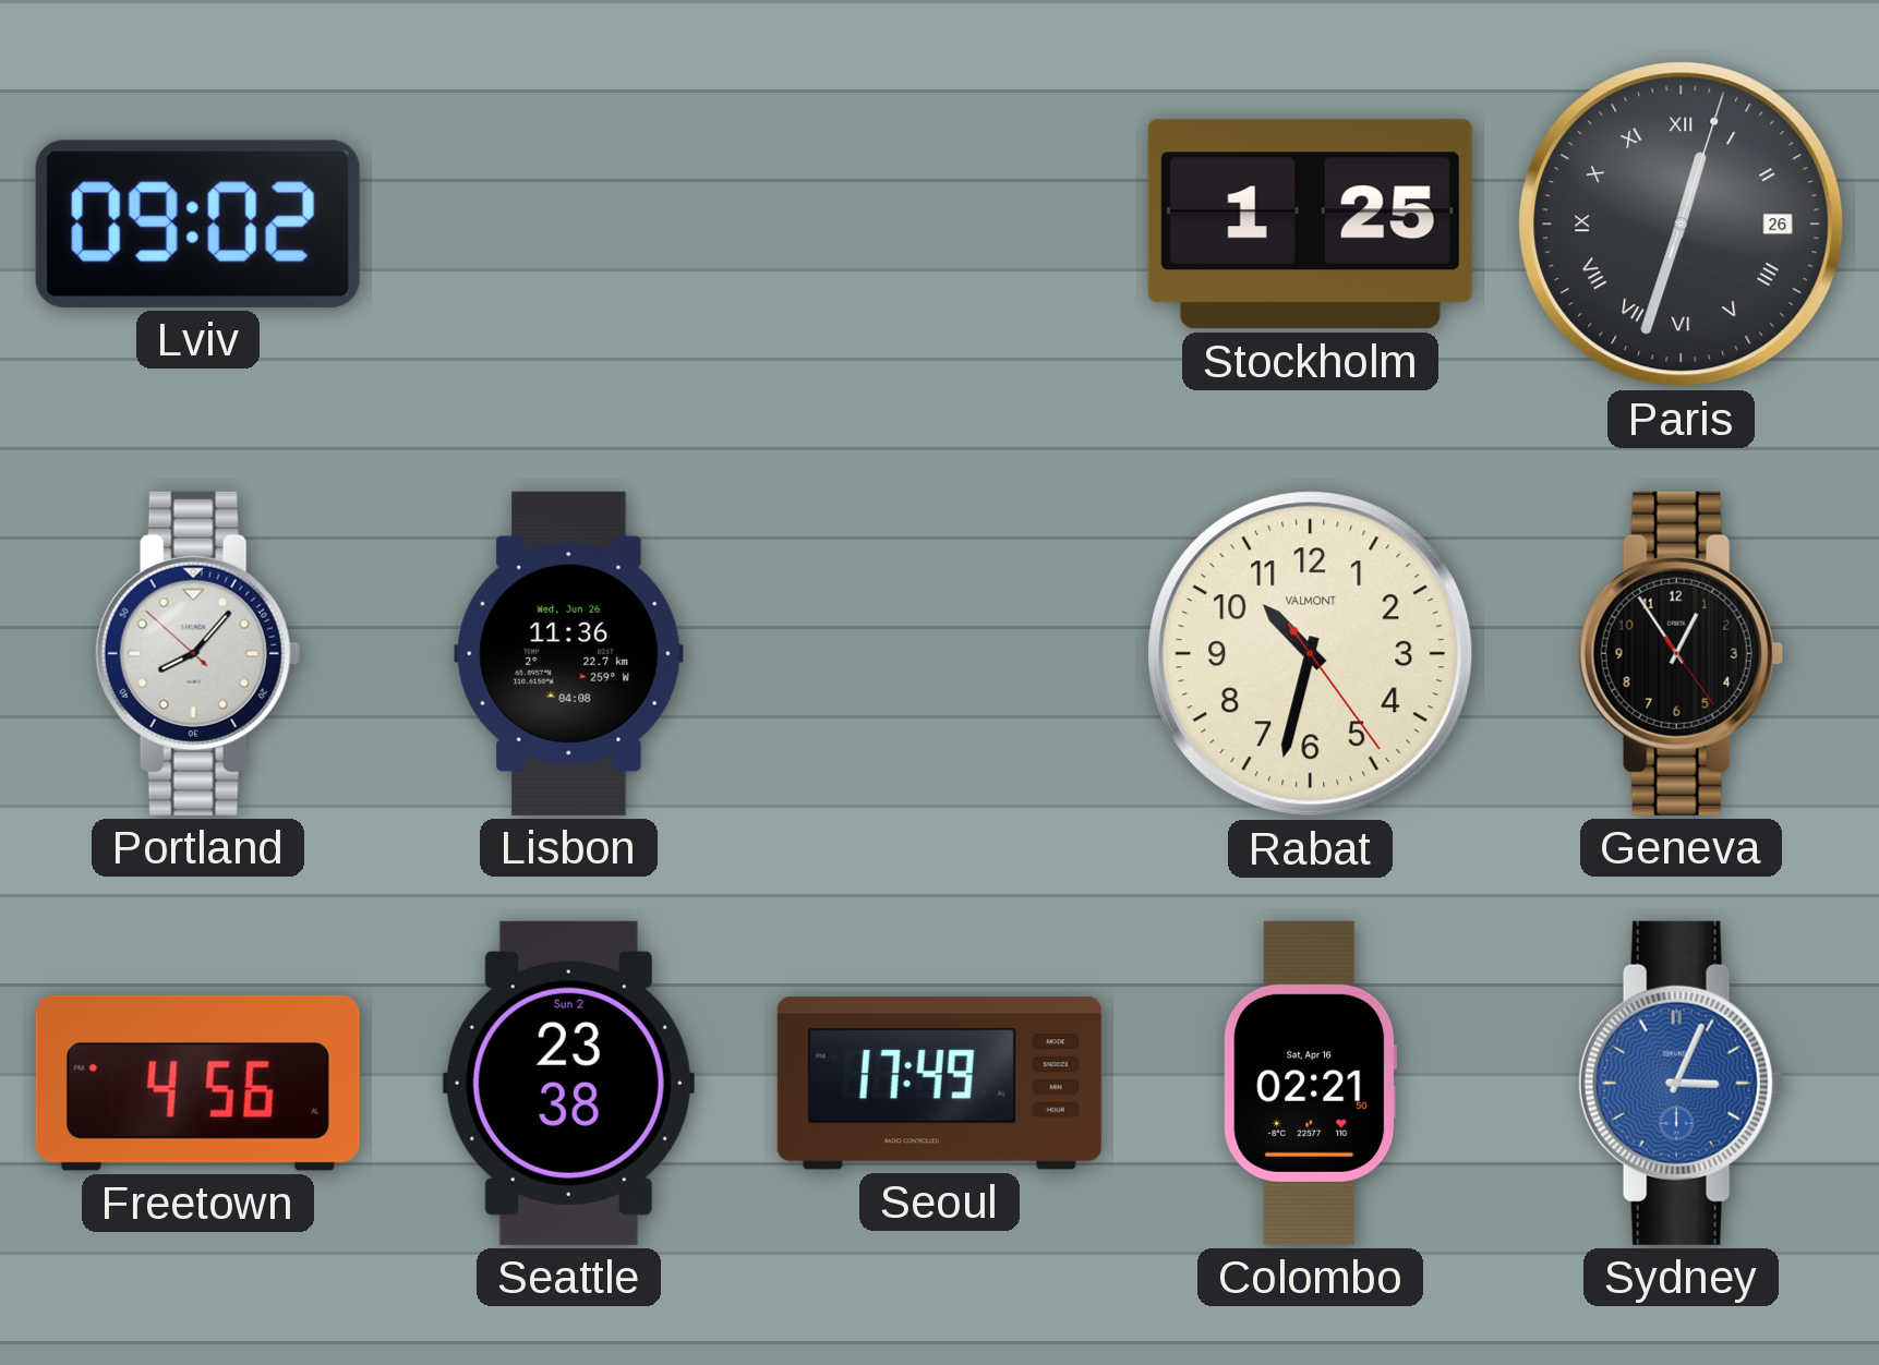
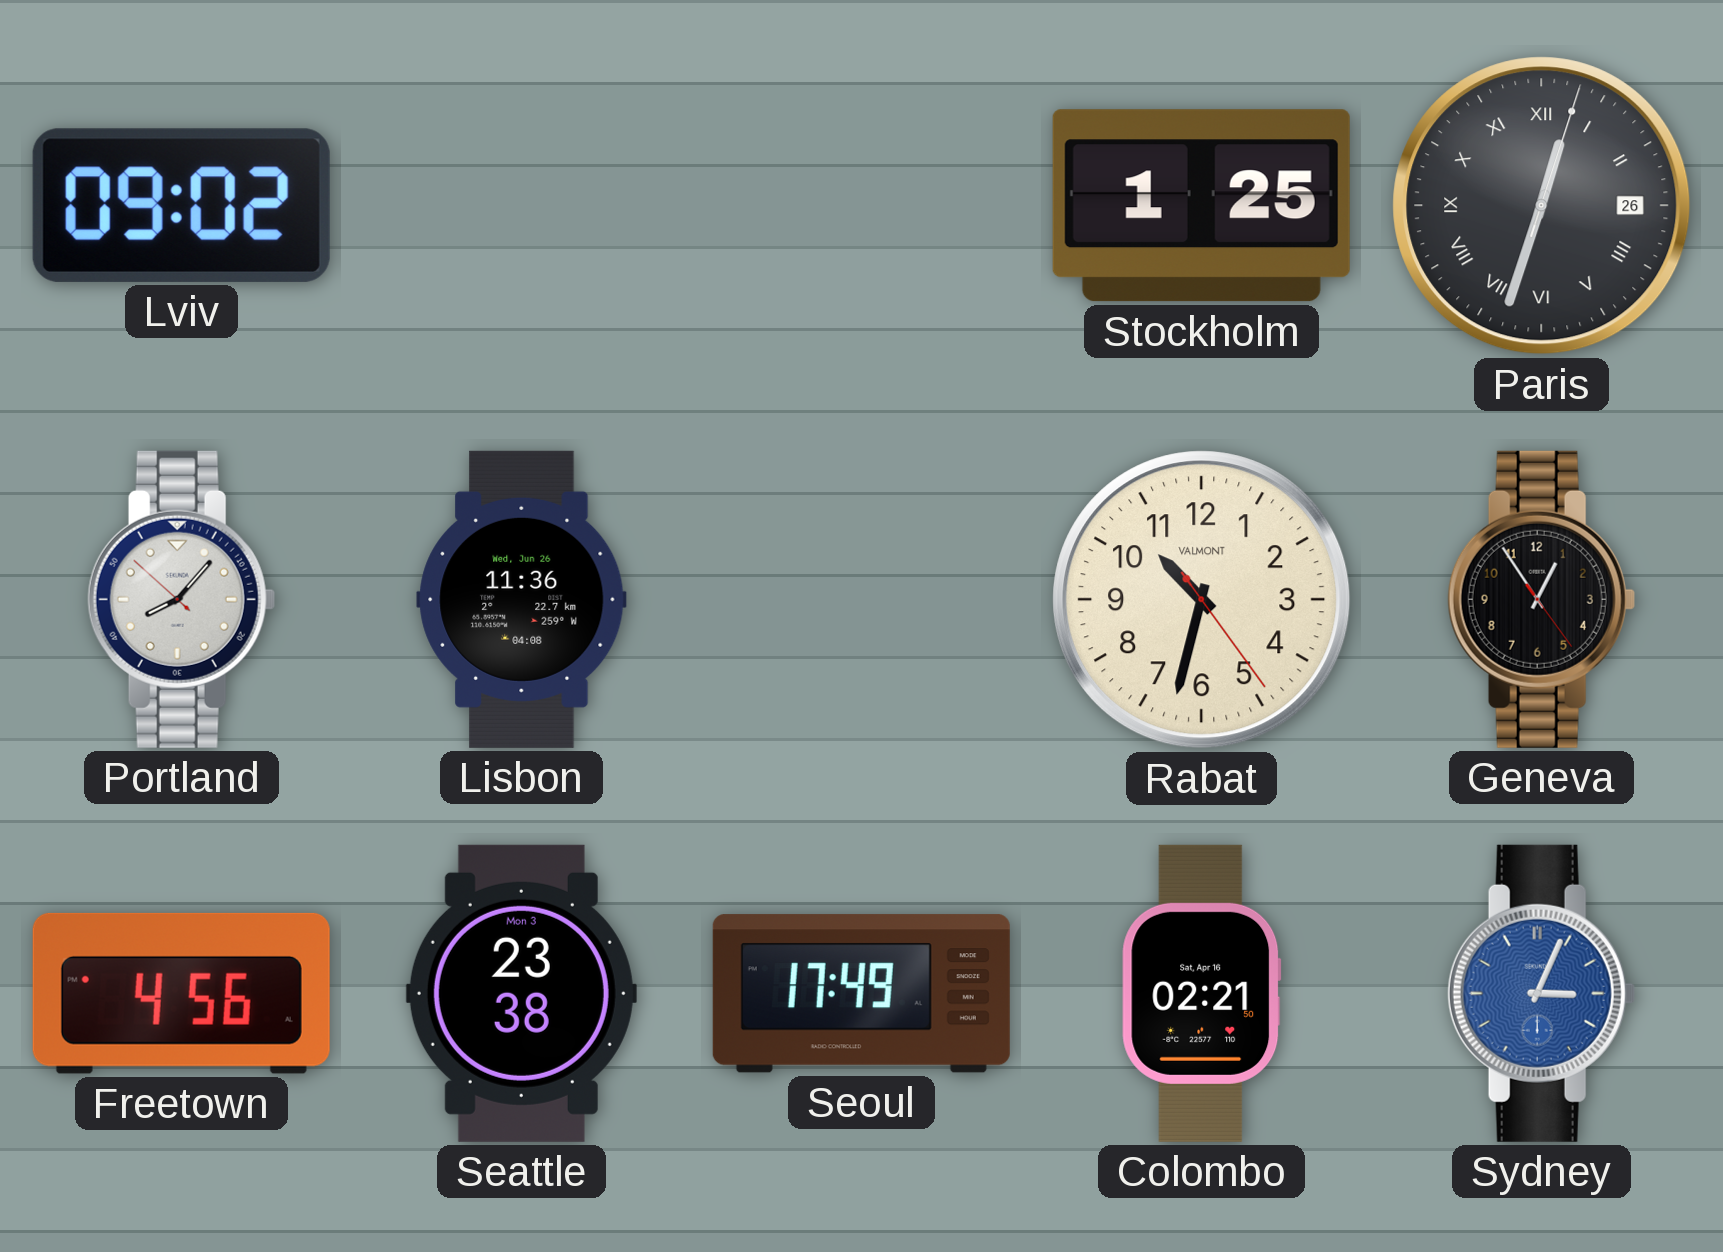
Seattle date: Sun 2 -> Mon 3 (521, 993)
